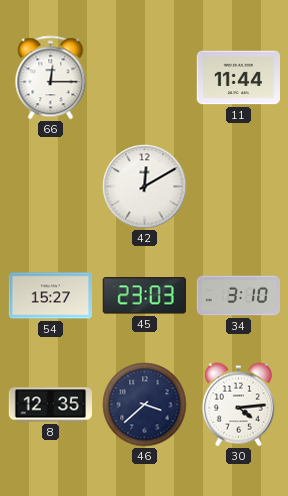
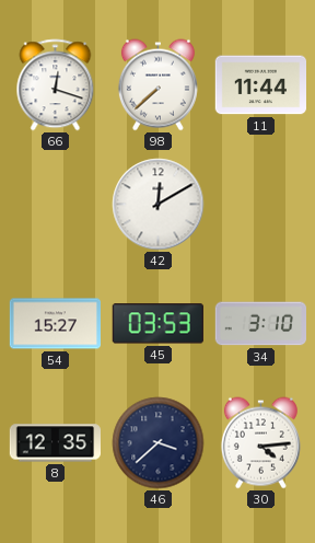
66: 12:15 -> 12:18 (56, 85)
98: none -> 7:38 (157, 85)
45: 23:03 -> 03:53 (157, 324)
